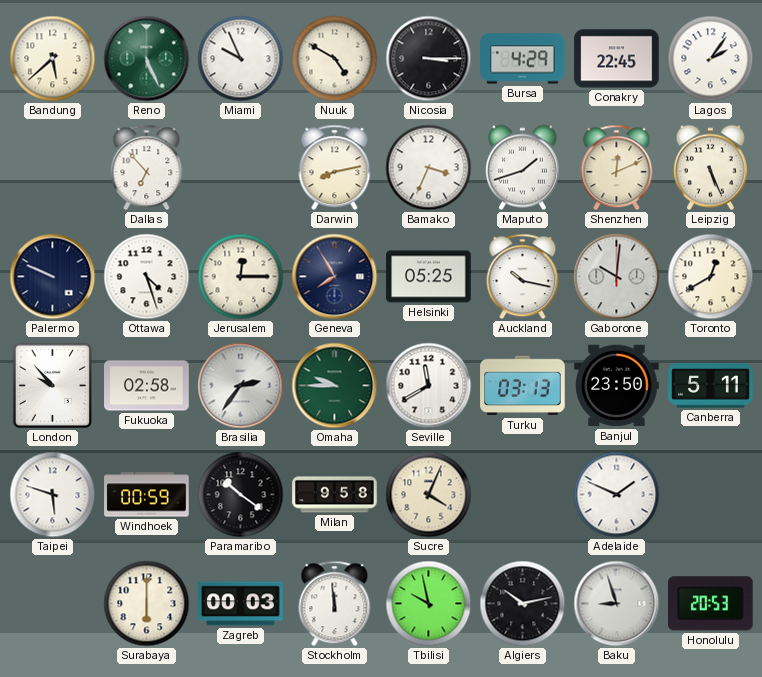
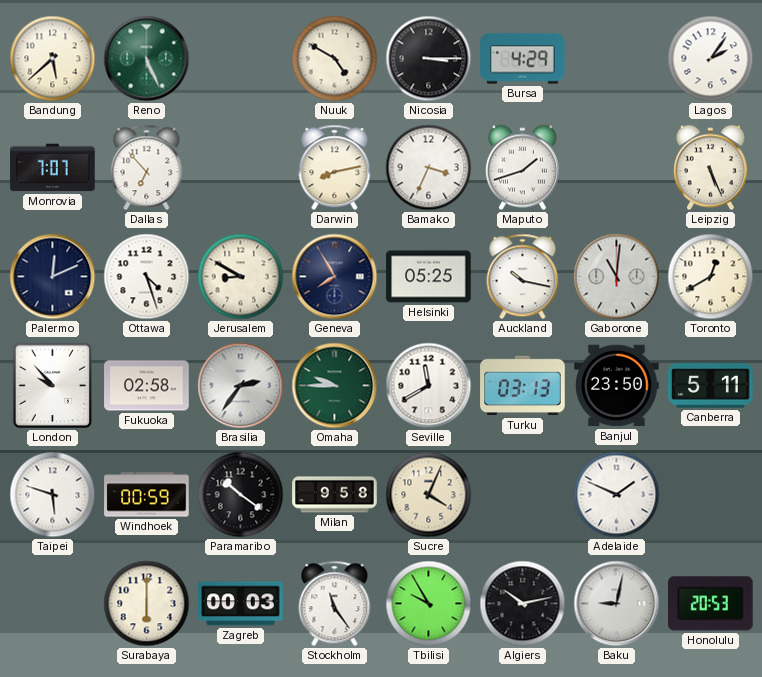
Miami: 9:56 -> none (241, 59)
Conakry: 22:45 -> none (617, 59)
Monrovia: none -> 7:07 (53, 168)
Shenzhen: 12:11 -> none (617, 168)
Palermo: 9:49 -> 12:11 (53, 277)
Jerusalem: 12:15 -> 8:50 (241, 277)
Gaborone: 10:01 -> 11:01 (617, 277)
Stockholm: 11:59 -> 11:24 (335, 604)
Tbilisi: 9:58 -> 9:55 (429, 604)
Baku: 8:57 -> 9:02 (617, 604)
